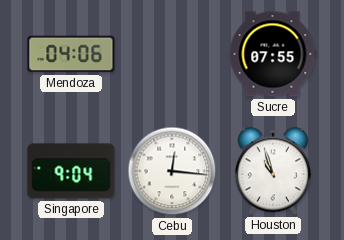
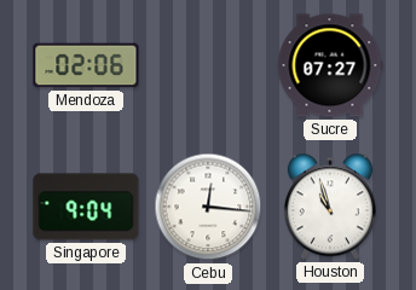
Mendoza: 04:06 -> 02:06 (86, 65)
Sucre: 07:55 -> 07:27 (330, 65)
